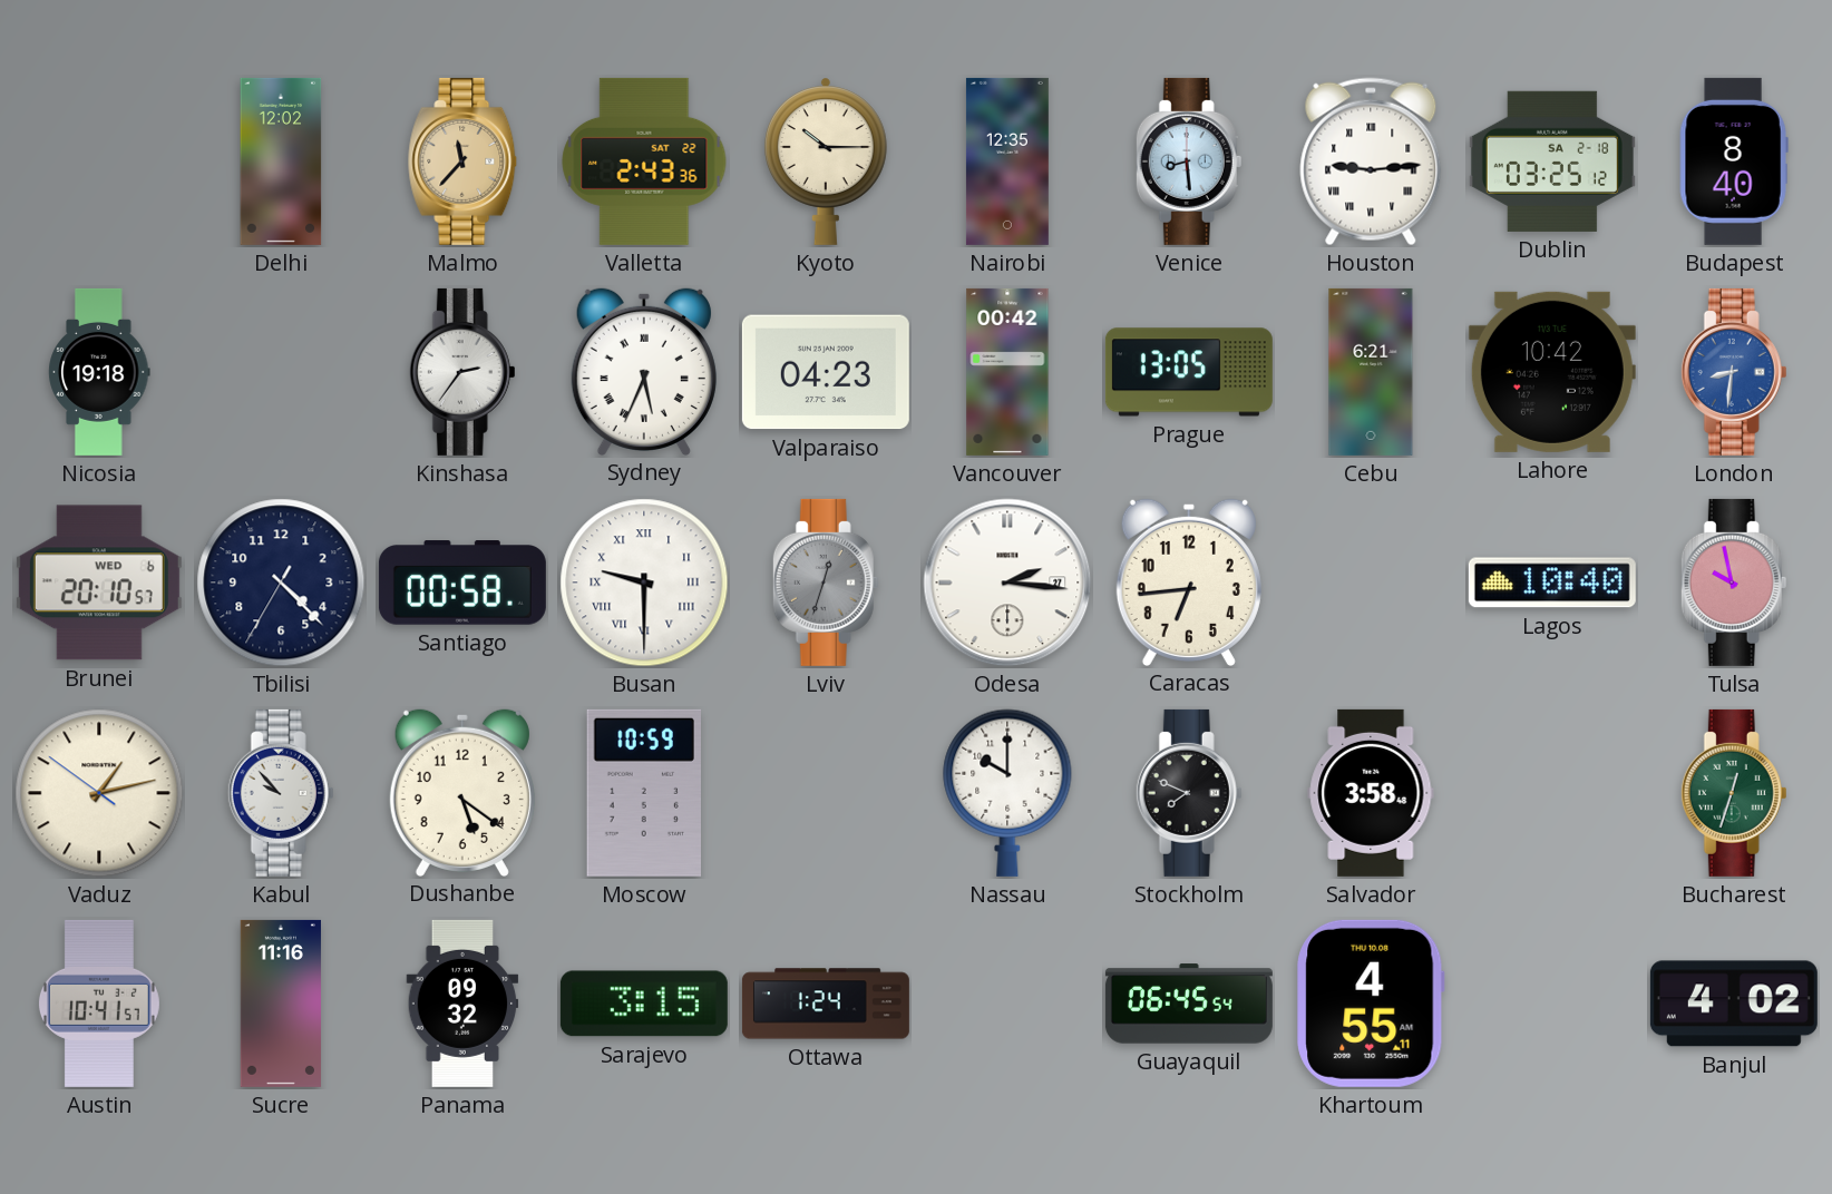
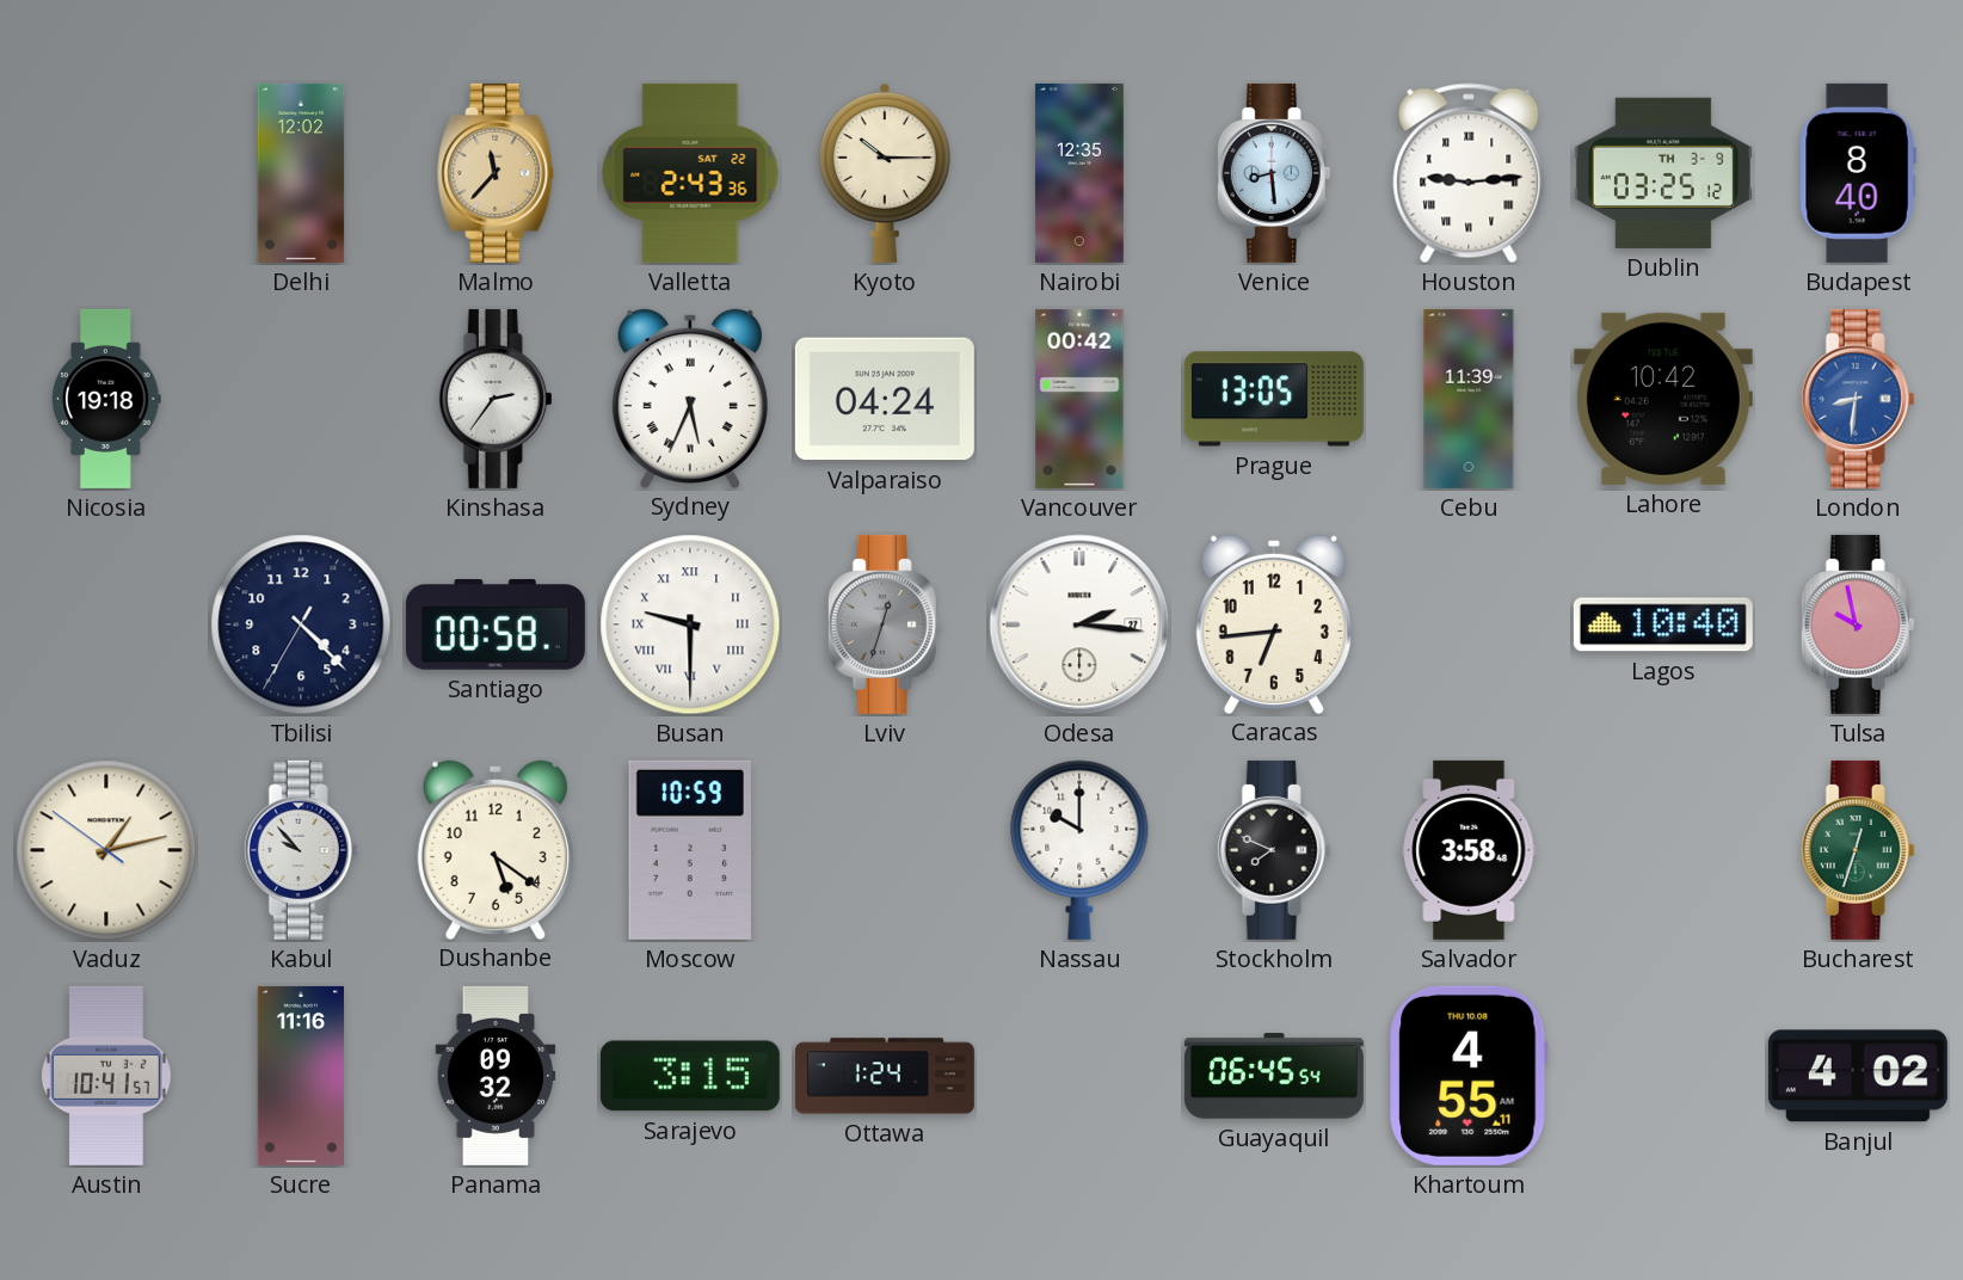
Dublin date: SA 2-18 -> TH 3-9 (1663, 173)
Valparaiso: 04:23 -> 04:24 (885, 399)
Cebu: 6:21 -> 11:39 (1469, 399)
Brunei: 20:10 -> none (99, 583)
